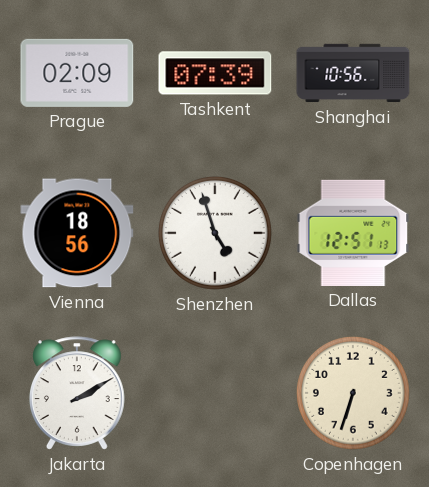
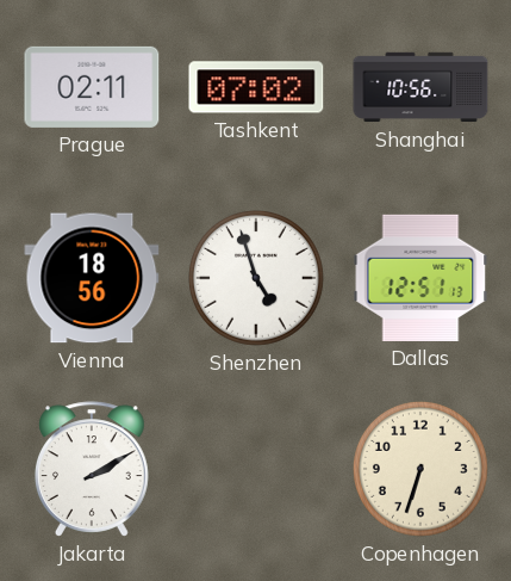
Prague: 02:09 -> 02:11 (92, 87)
Tashkent: 07:39 -> 07:02 (256, 87)
